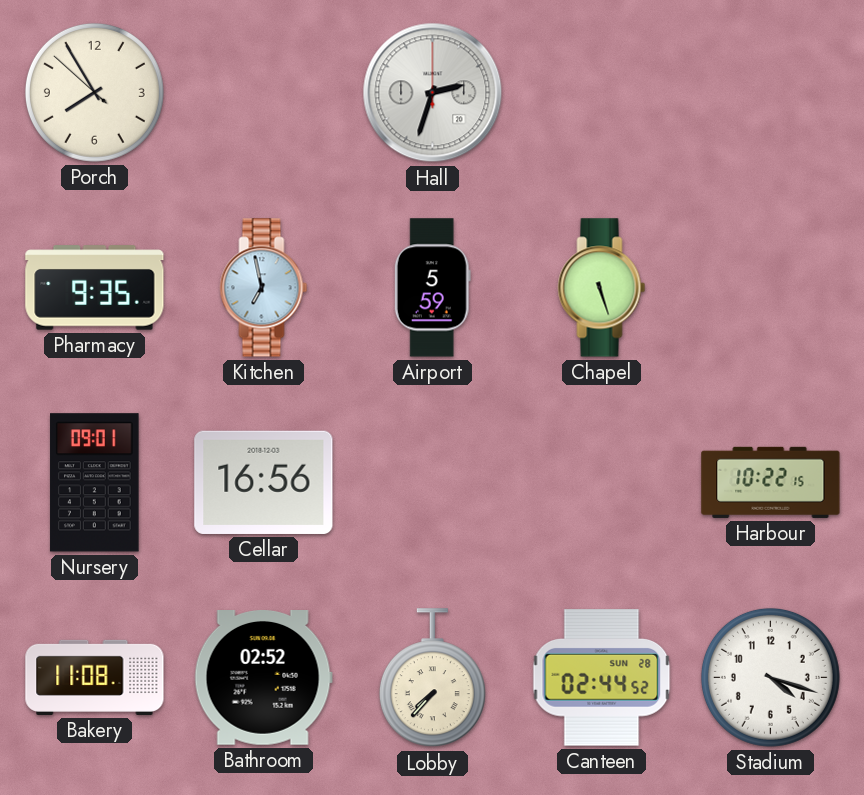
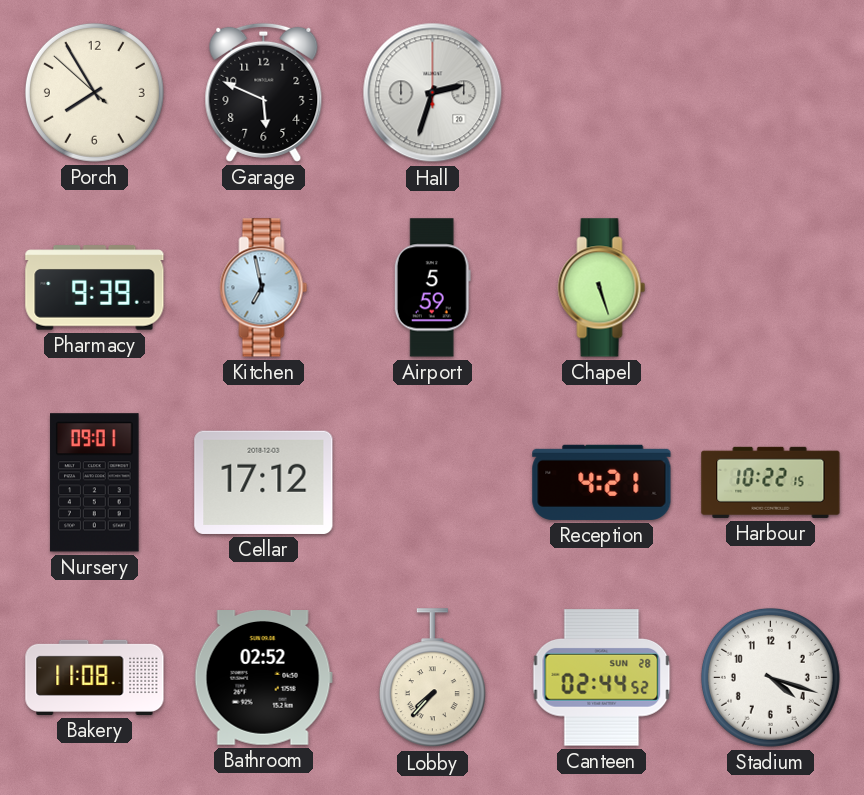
Garage: none -> 5:49 (264, 92)
Pharmacy: 9:35 -> 9:39 (95, 288)
Cellar: 16:56 -> 17:12 (264, 482)
Reception: none -> 4:21 (602, 482)
